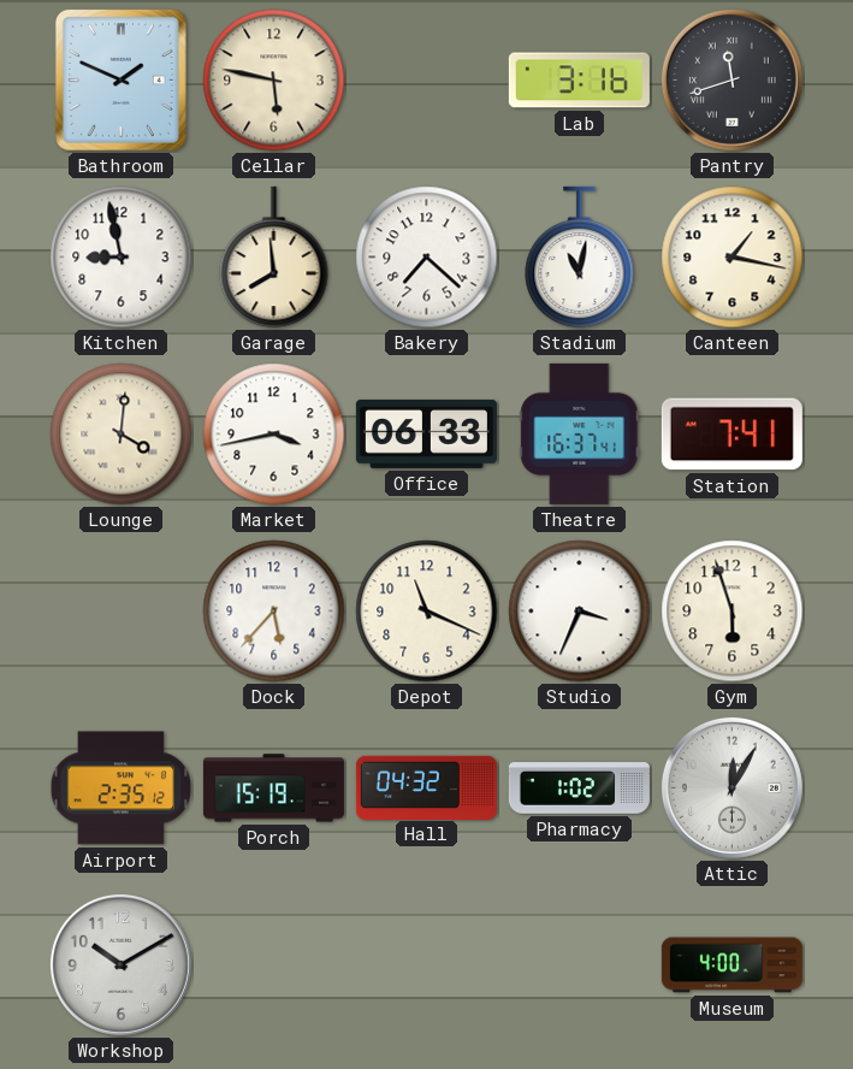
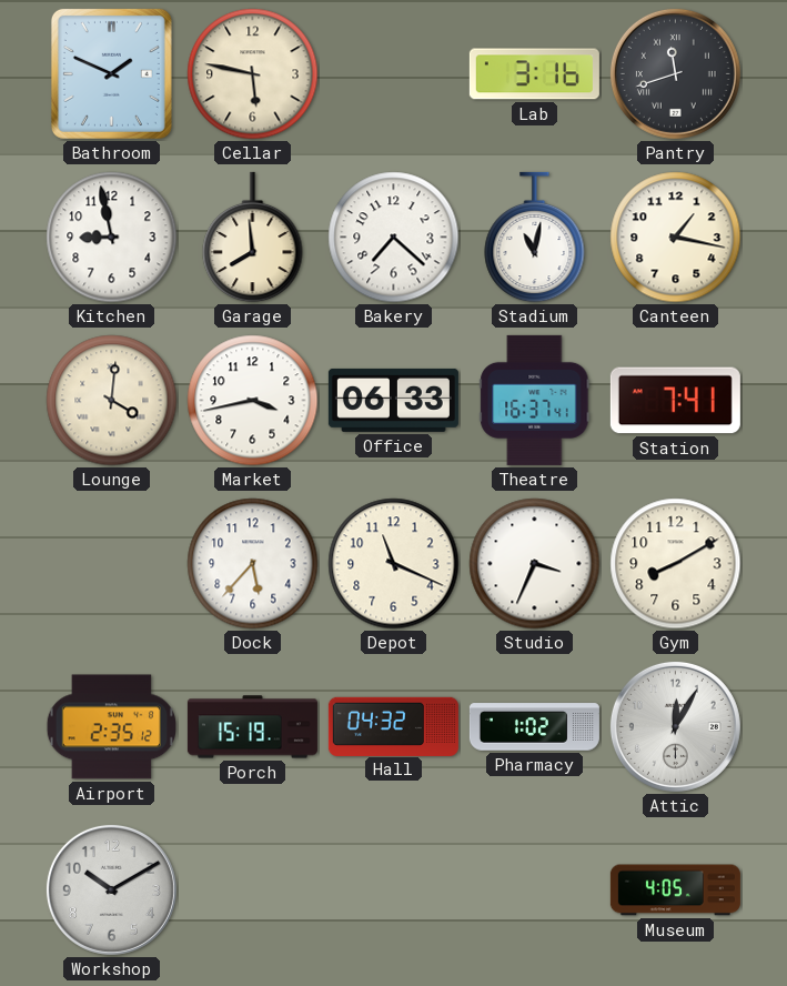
Gym: 5:57 -> 8:10 (676, 564)
Museum: 4:00 -> 4:05 (675, 891)
